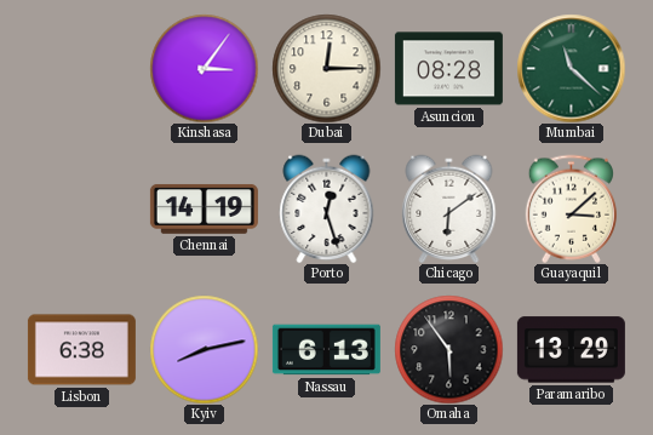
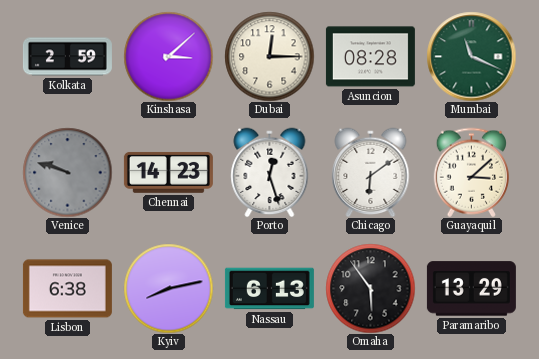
Kolkata: none -> 2:59 (67, 57)
Kinshasa: 3:06 -> 3:08 (168, 56)
Mumbai: 11:22 -> 11:19 (471, 56)
Venice: none -> 9:48 (67, 172)
Chennai: 14:19 -> 14:23 (168, 173)
